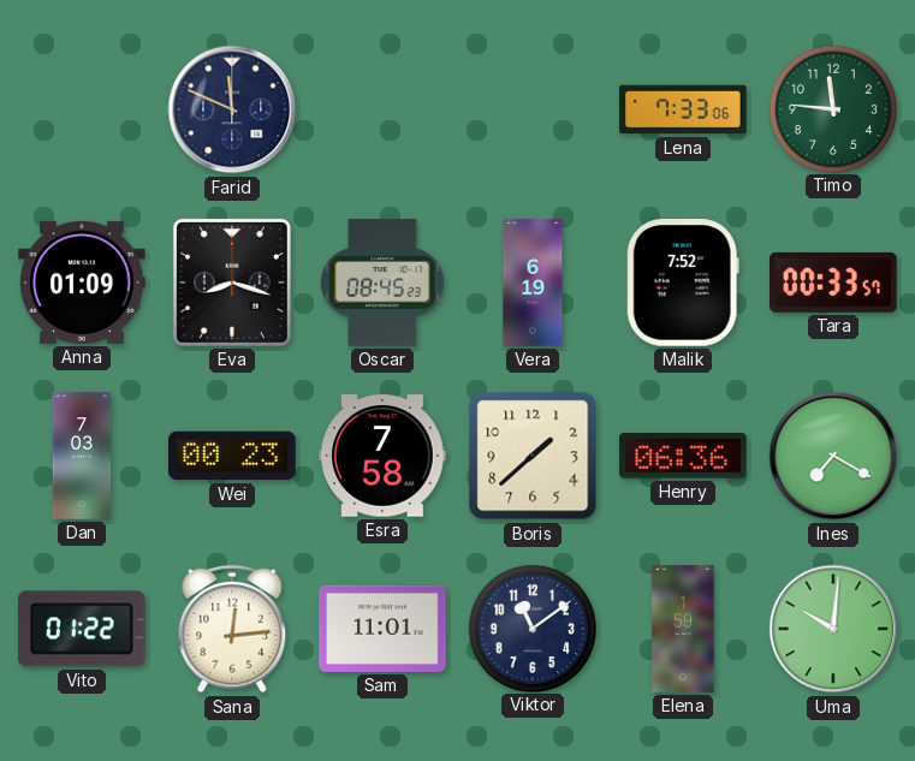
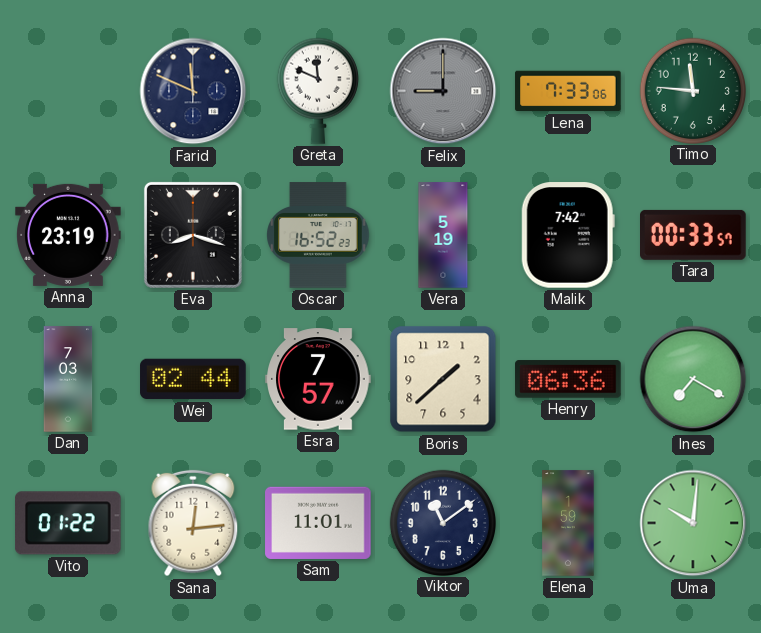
Greta: none -> 11:49 (318, 91)
Felix: none -> 9:00 (443, 91)
Anna: 01:09 -> 23:19 (68, 235)
Oscar: 08:45 -> 16:52 (318, 235)
Vera: 6:19 -> 5:19 (443, 235)
Malik: 7:52 -> 7:42 (568, 235)
Wei: 00:23 -> 02:44 (193, 379)
Esra: 7:58 -> 7:57 (318, 379)
